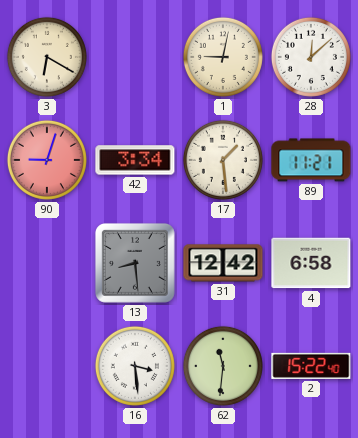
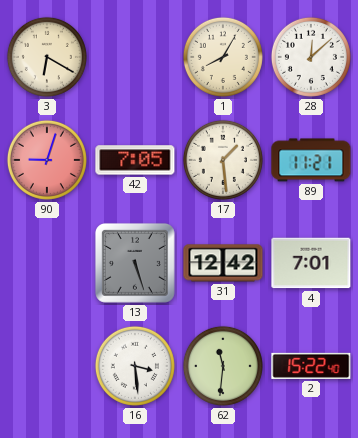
1: 9:02 -> 8:05 (223, 57)
42: 3:34 -> 7:05 (135, 160)
13: 8:29 -> 5:27 (135, 263)
4: 6:58 -> 7:01 (311, 263)
